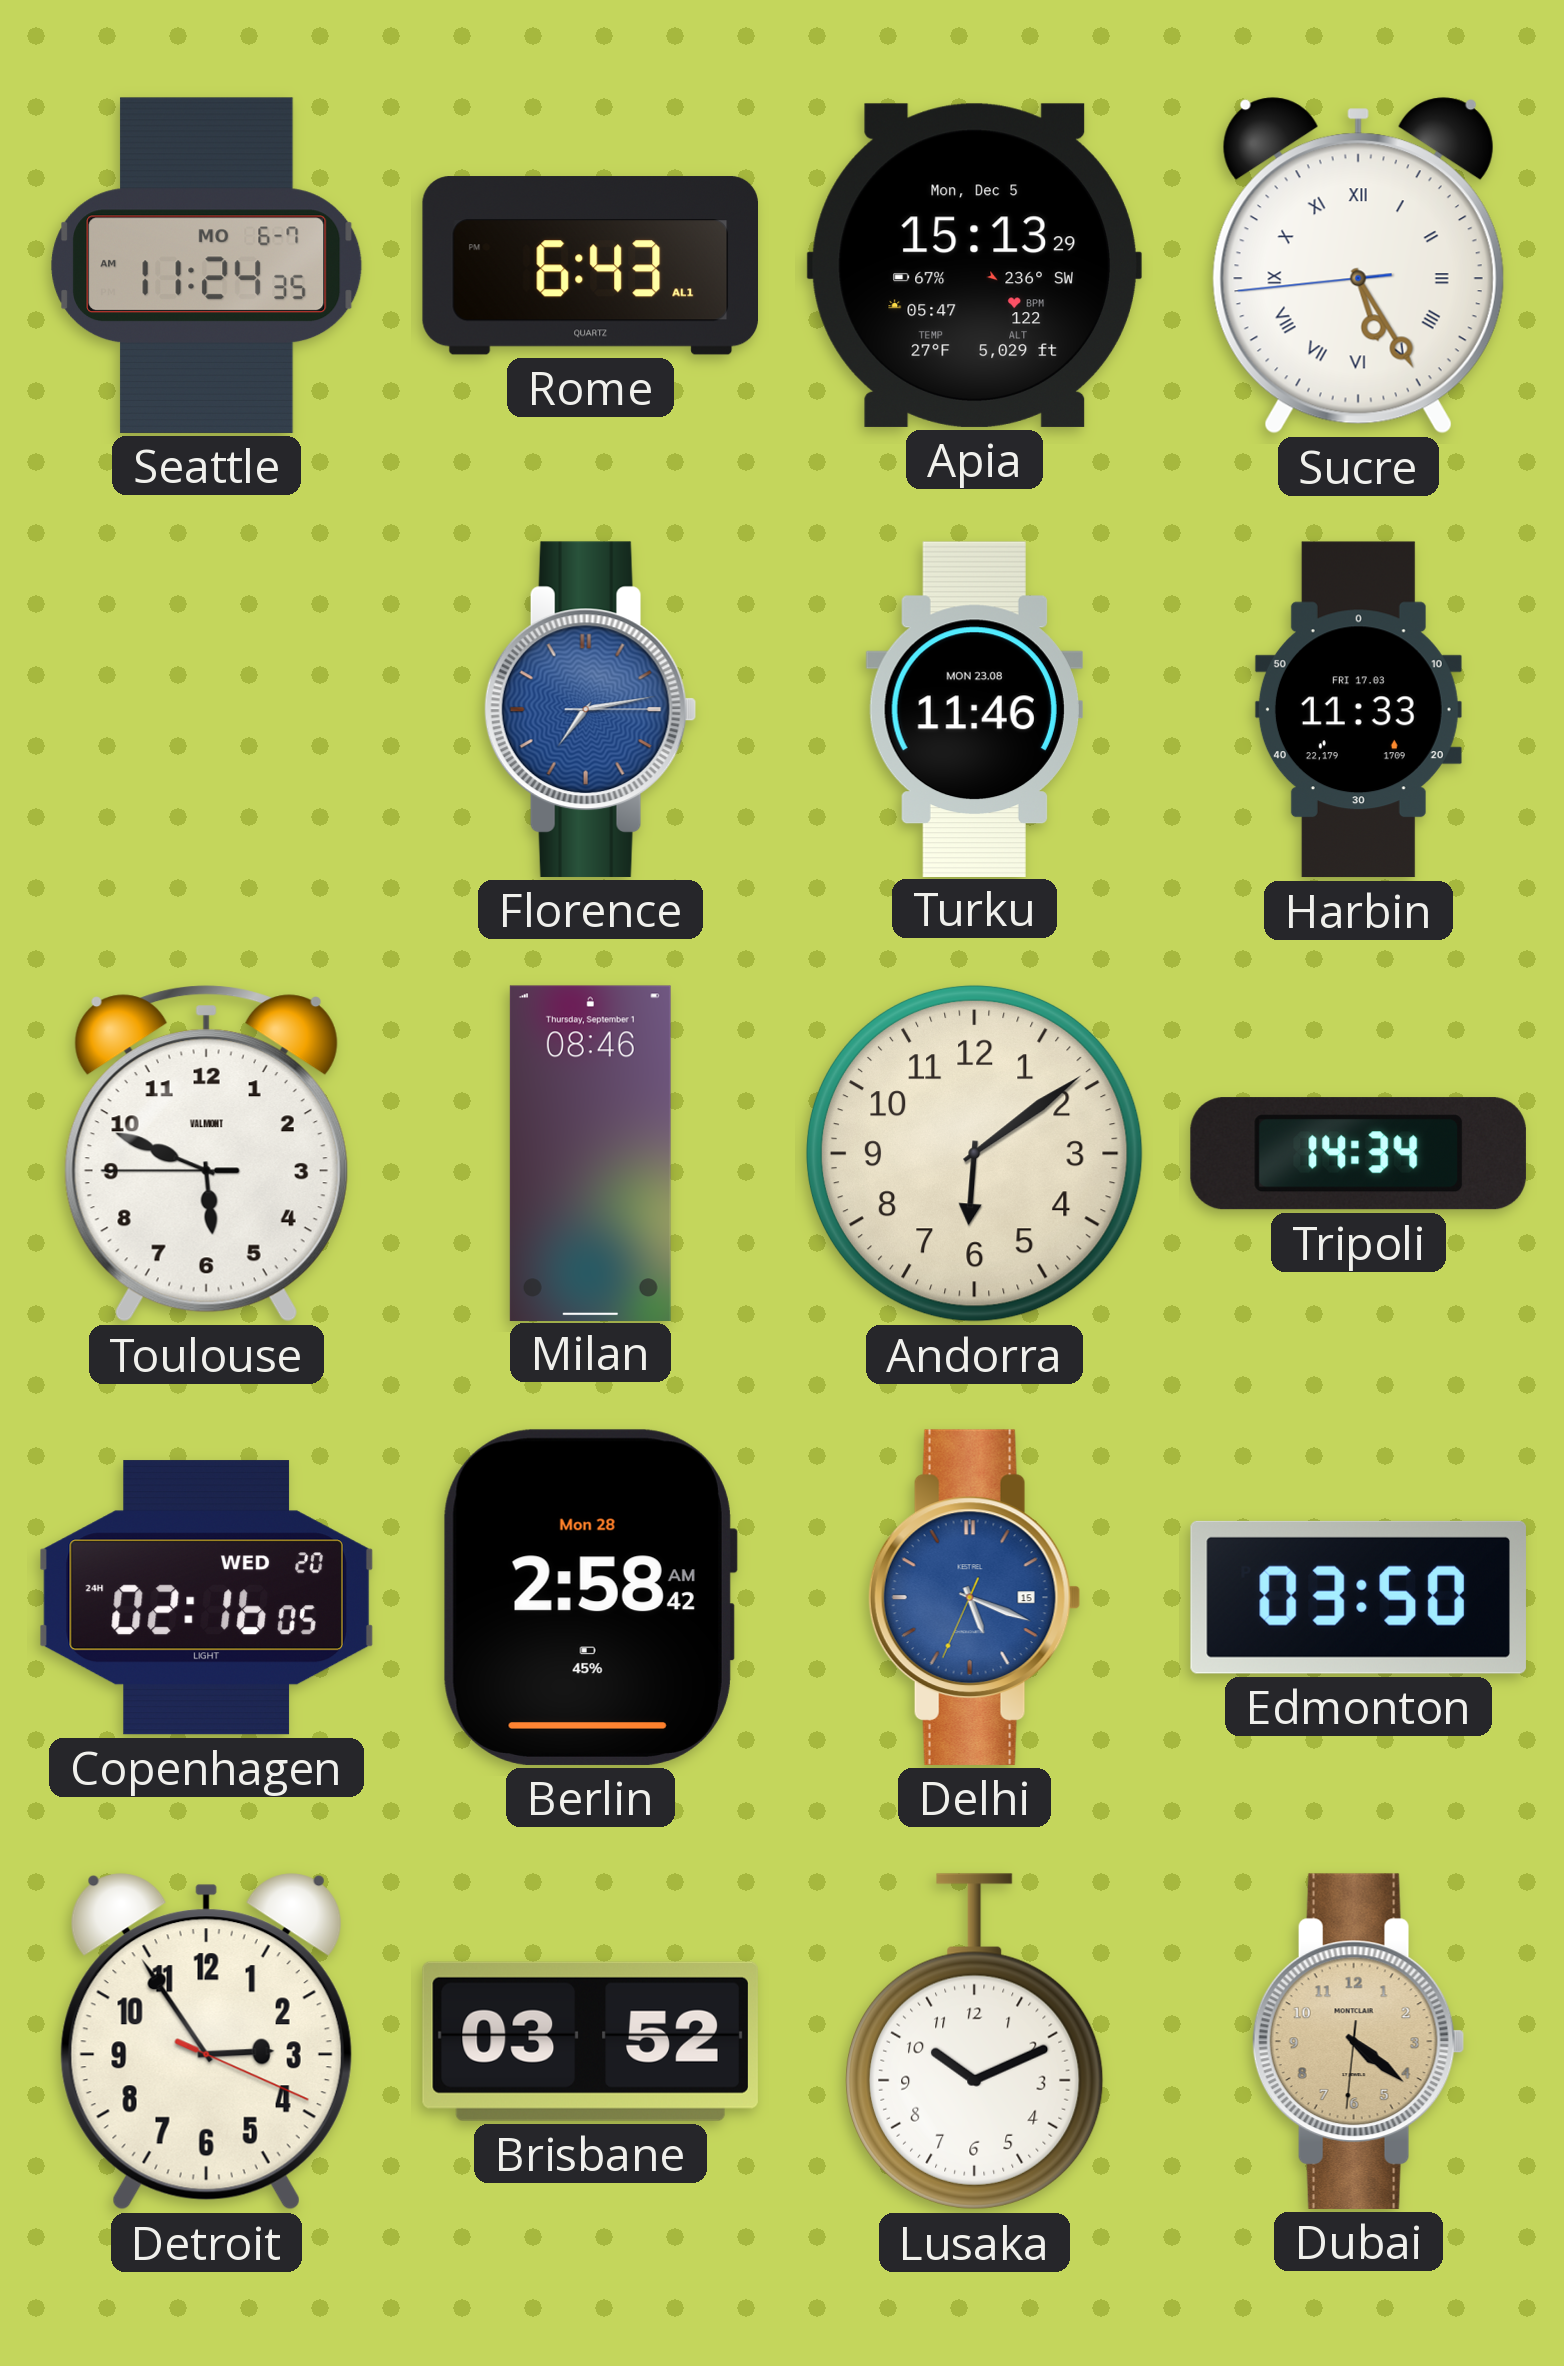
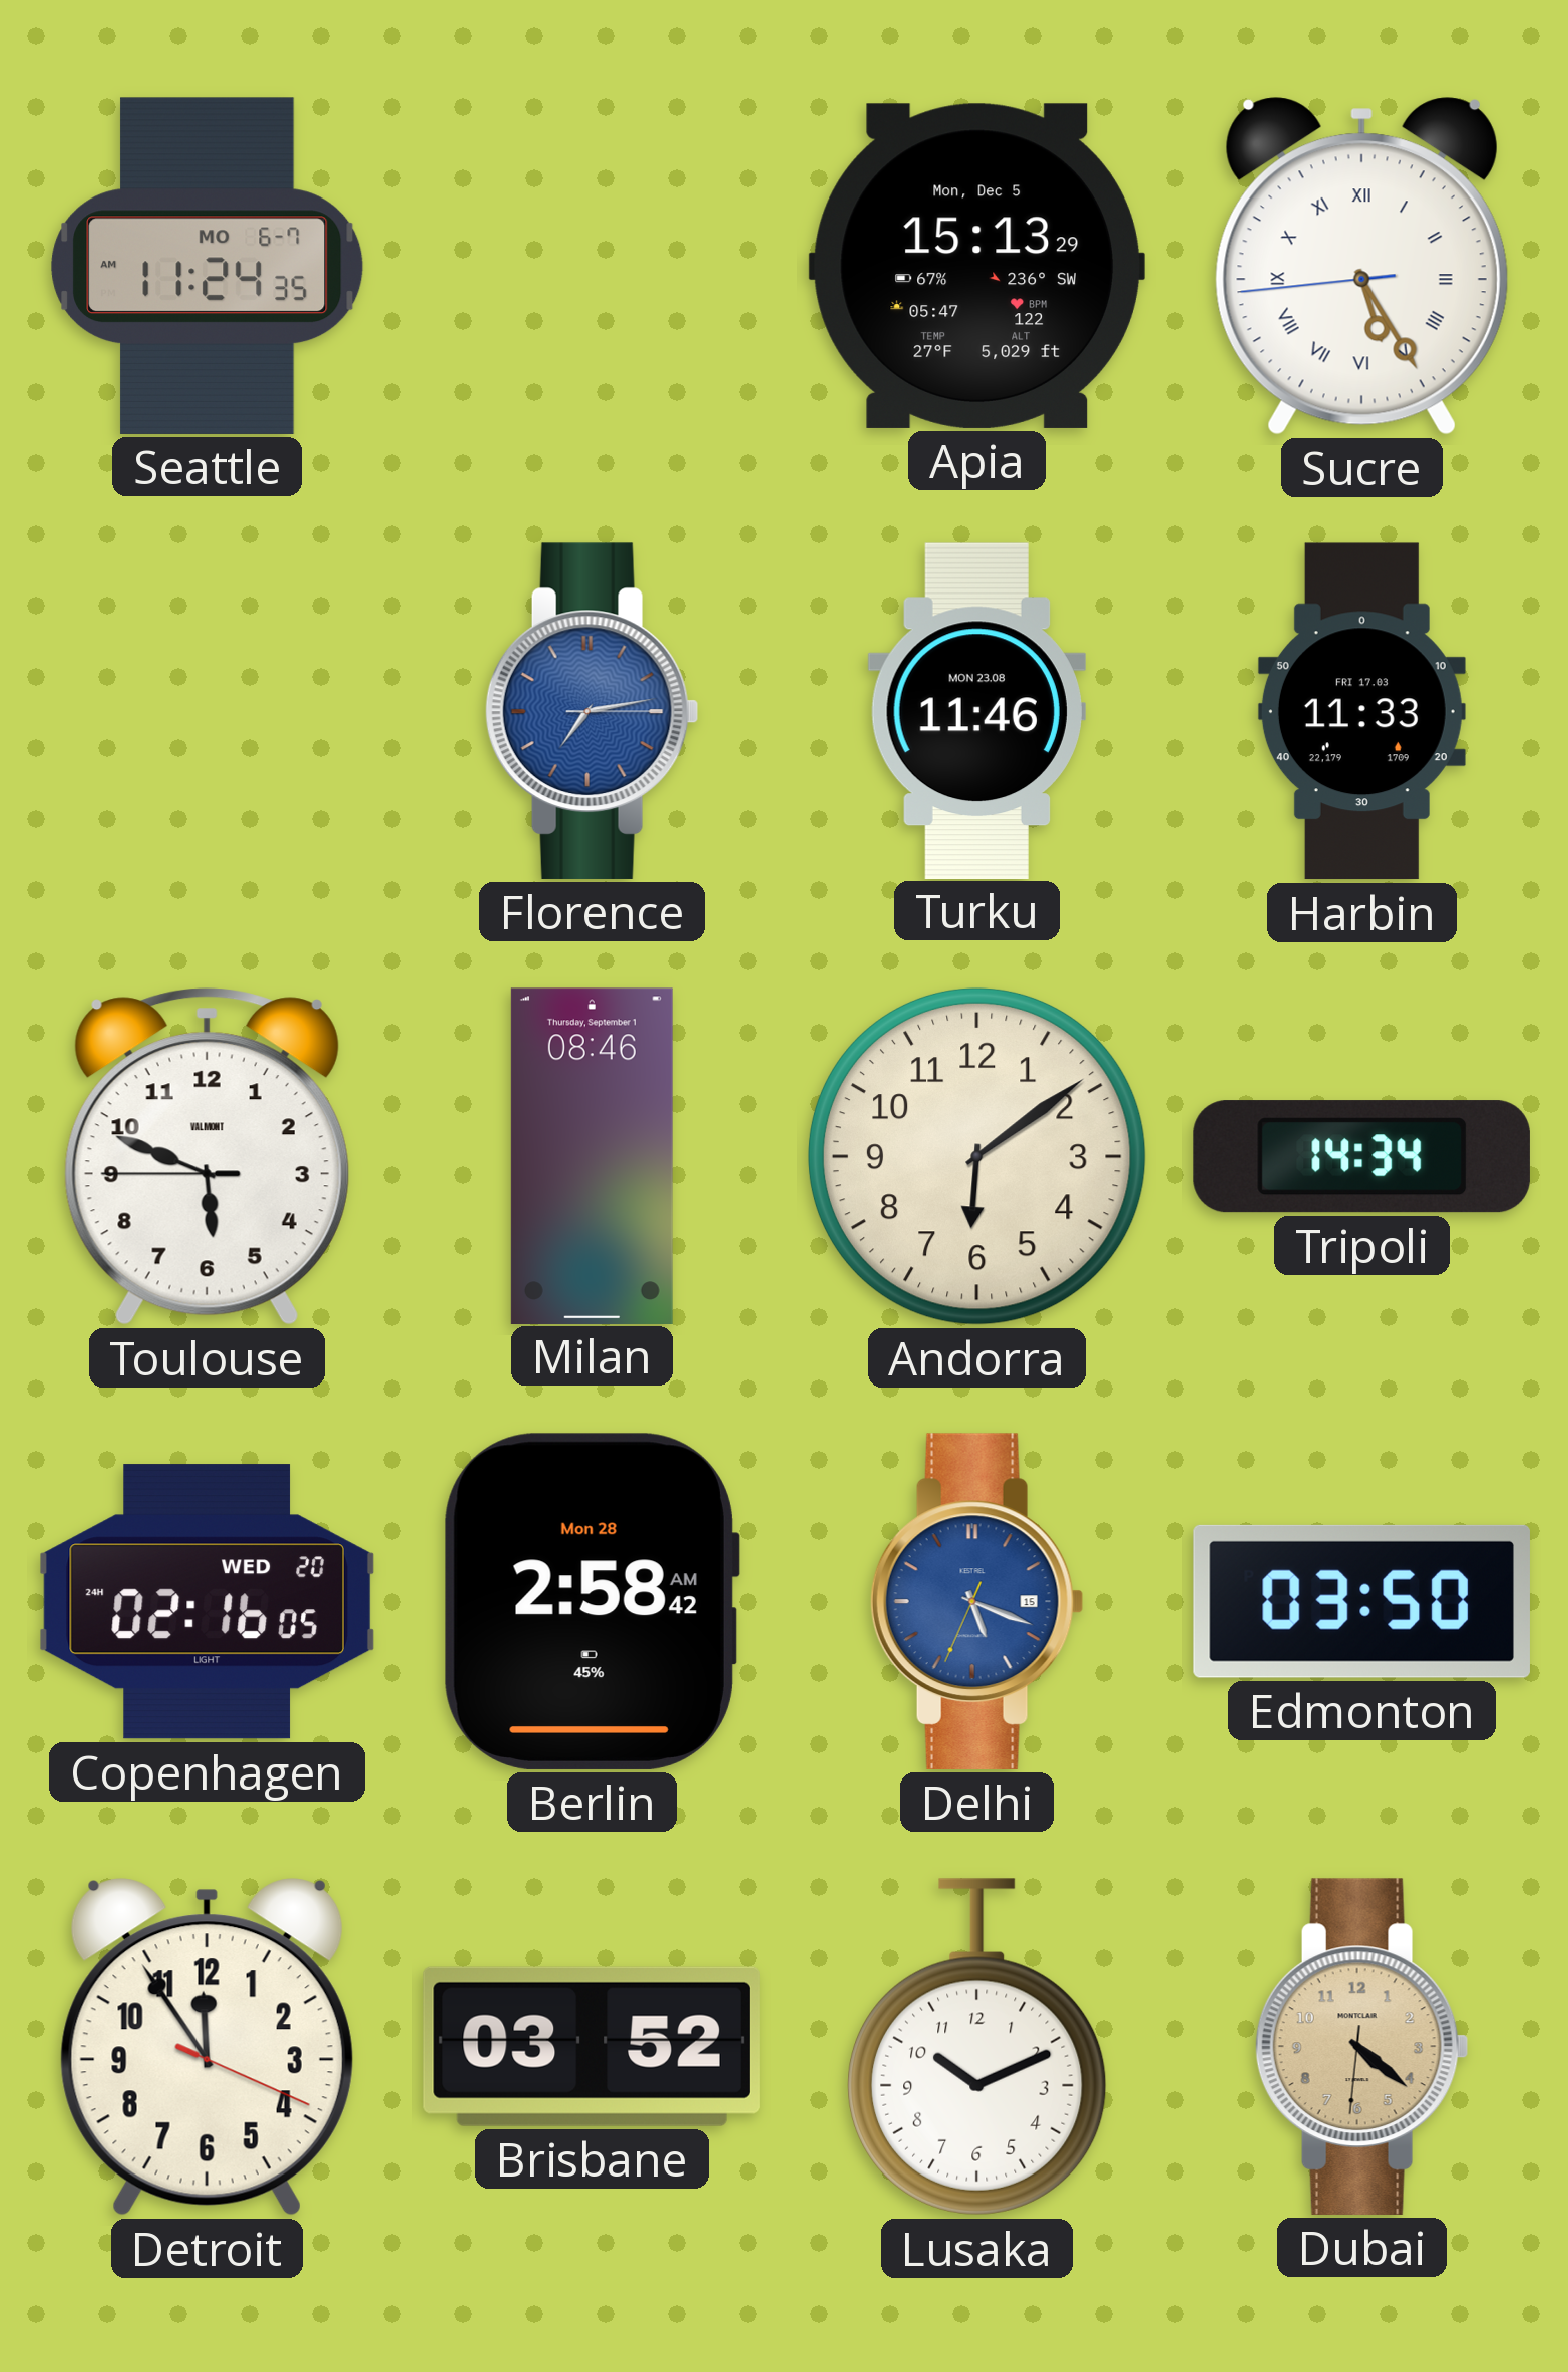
Rome: 6:43 -> none (590, 266)
Detroit: 2:54 -> 11:54 (207, 2047)
